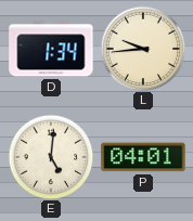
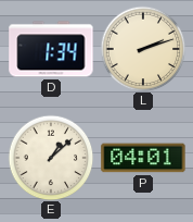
L: 9:44 -> 2:12 (143, 49)
E: 5:01 -> 1:08 (51, 158)
